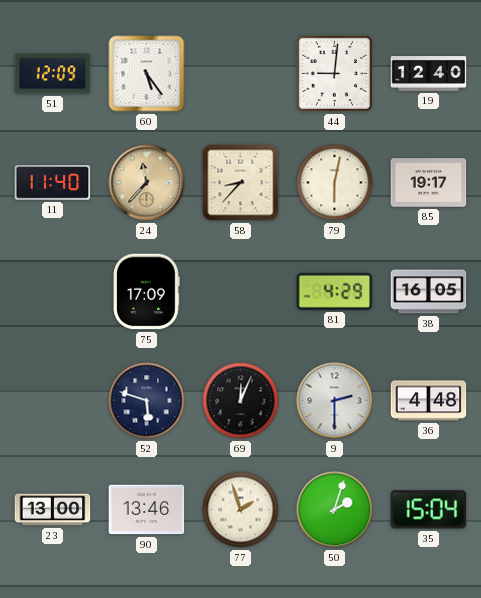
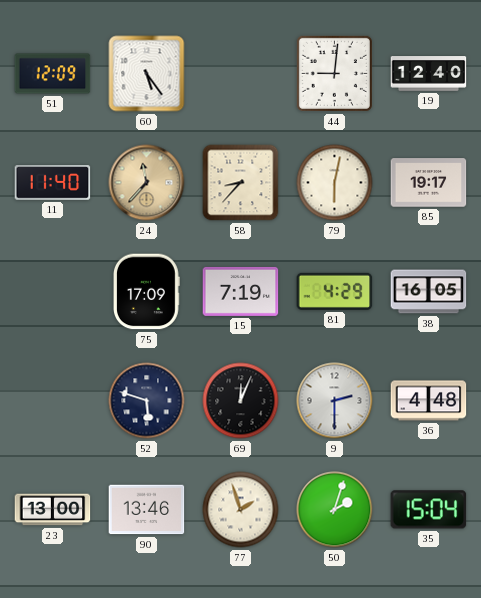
15: none -> 7:19 (241, 291)
